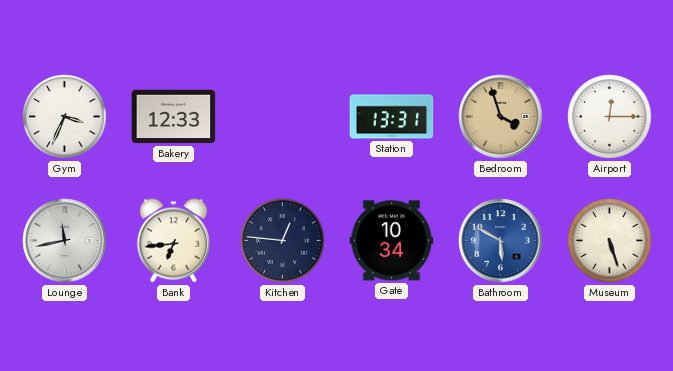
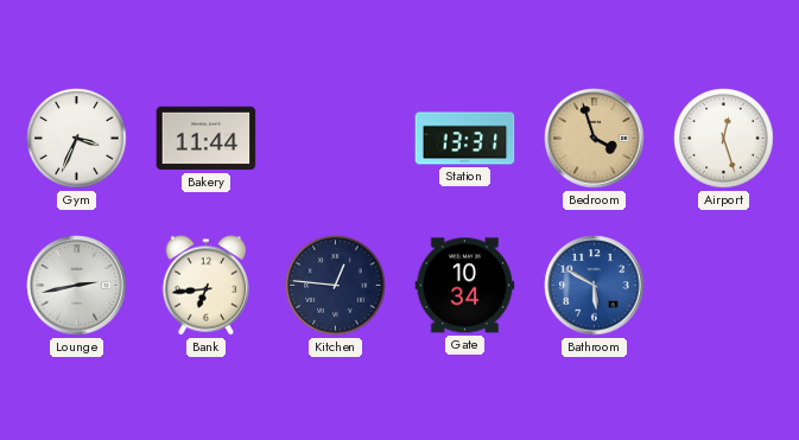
Bakery: 12:33 -> 11:44 (207, 139)
Airport: 12:15 -> 12:27 (724, 139)
Lounge: 11:43 -> 2:43 (77, 286)
Museum: 5:27 -> none (610, 241)
